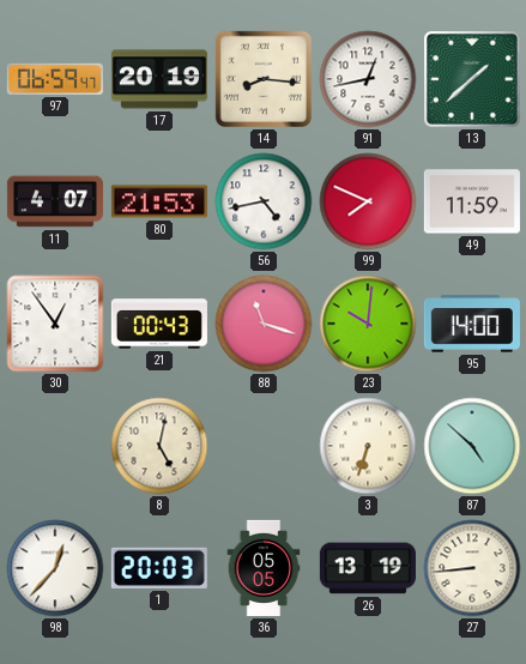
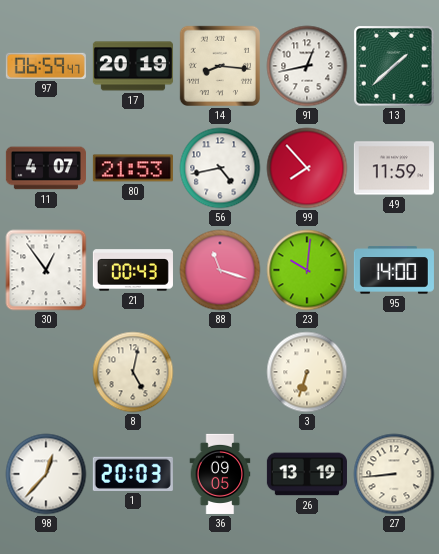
99: 7:49 -> 7:53 (307, 168)
87: 4:52 -> none (472, 446)
36: 05:05 -> 09:05 (220, 474)
